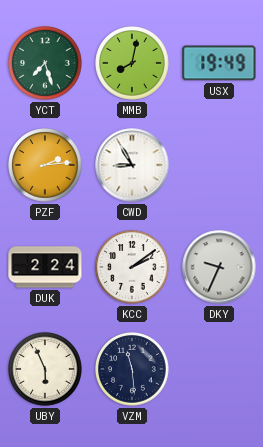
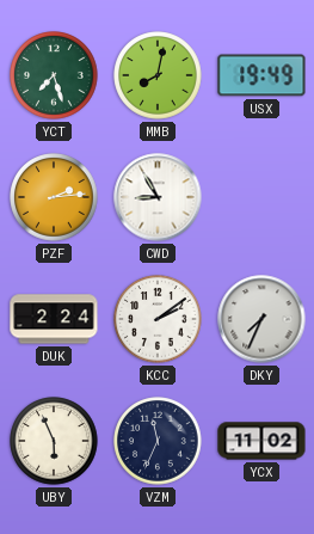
DKY: 9:34 -> 7:34 (261, 319)
VZM: 11:29 -> 11:34 (158, 441)
YCX: none -> 11:02 (261, 441)
